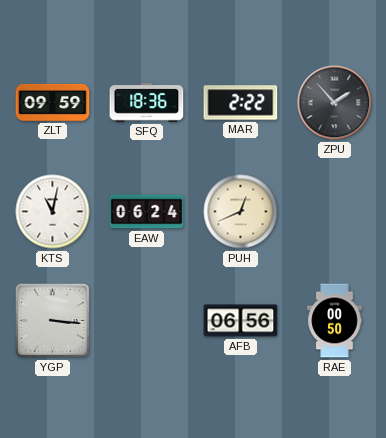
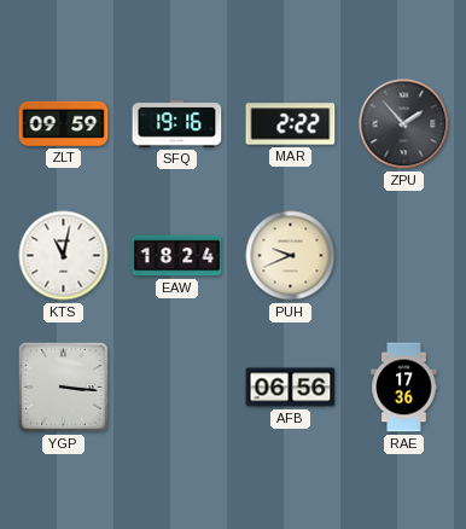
SFQ: 18:36 -> 19:16 (177, 123)
EAW: 06:24 -> 18:24 (177, 256)
PUH: 12:41 -> 9:41 (291, 256)
RAE: 00:50 -> 17:36 (404, 388)
